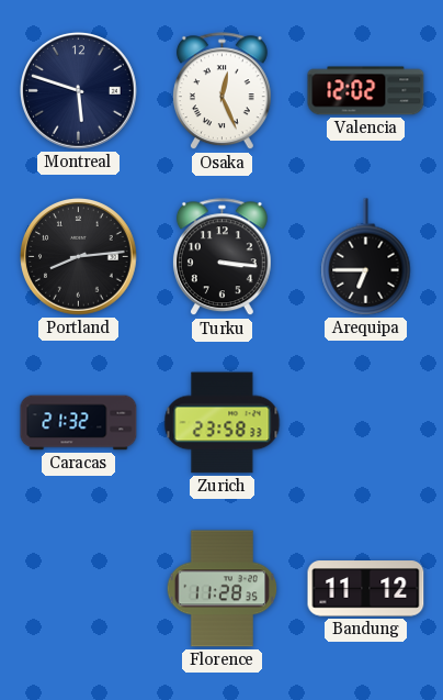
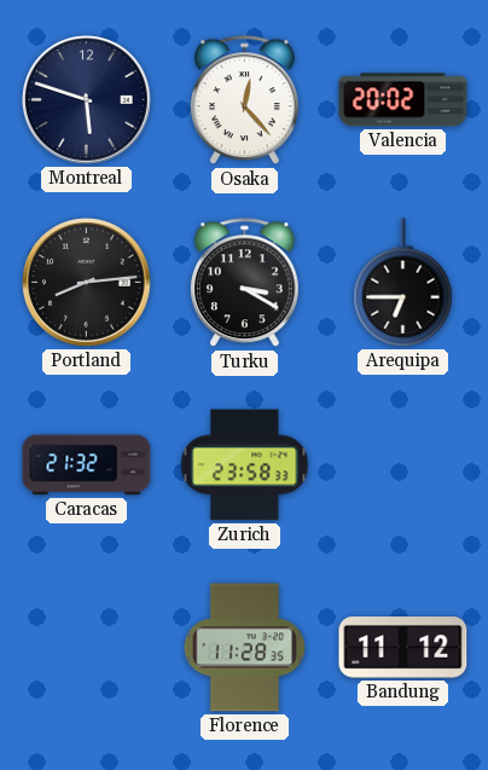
Osaka: 12:26 -> 12:23 (244, 100)
Valencia: 12:02 -> 20:02 (403, 100)
Turku: 3:16 -> 3:20 (244, 283)
